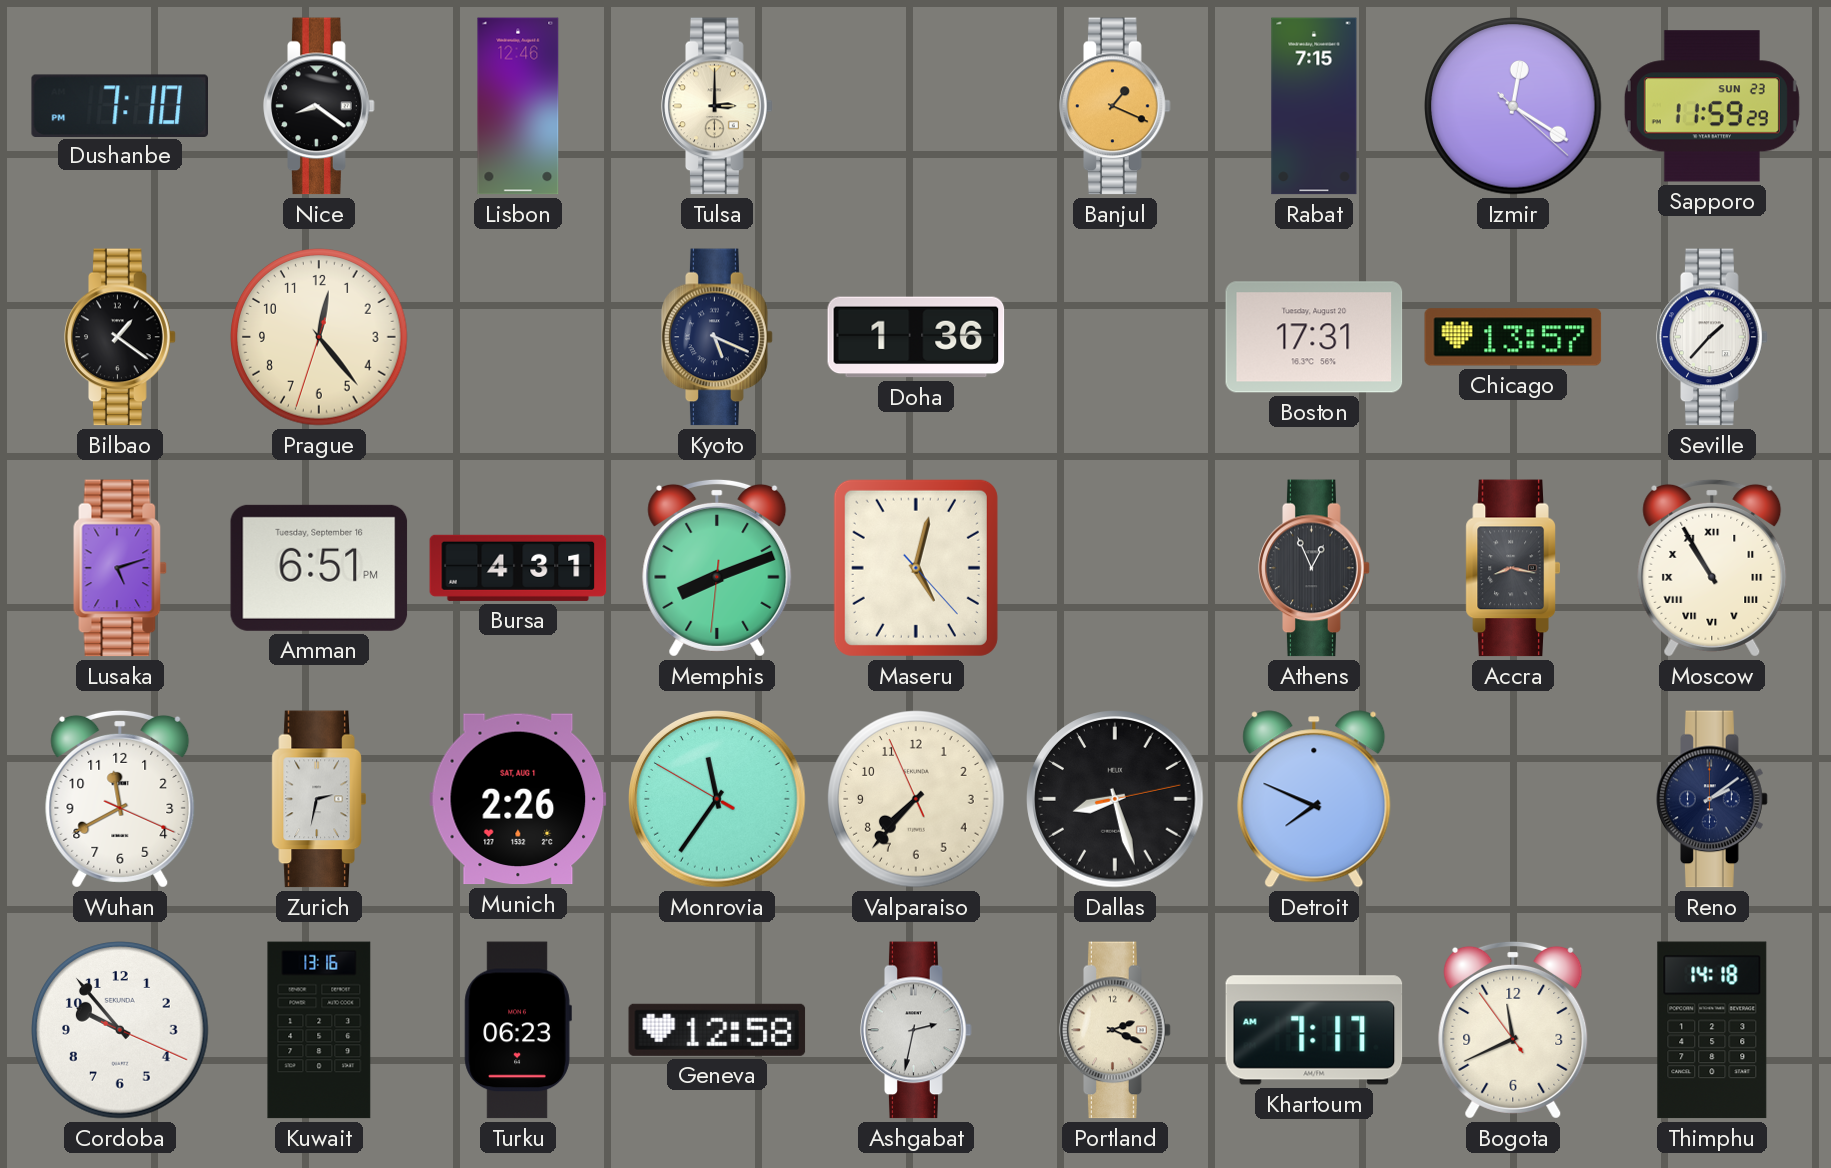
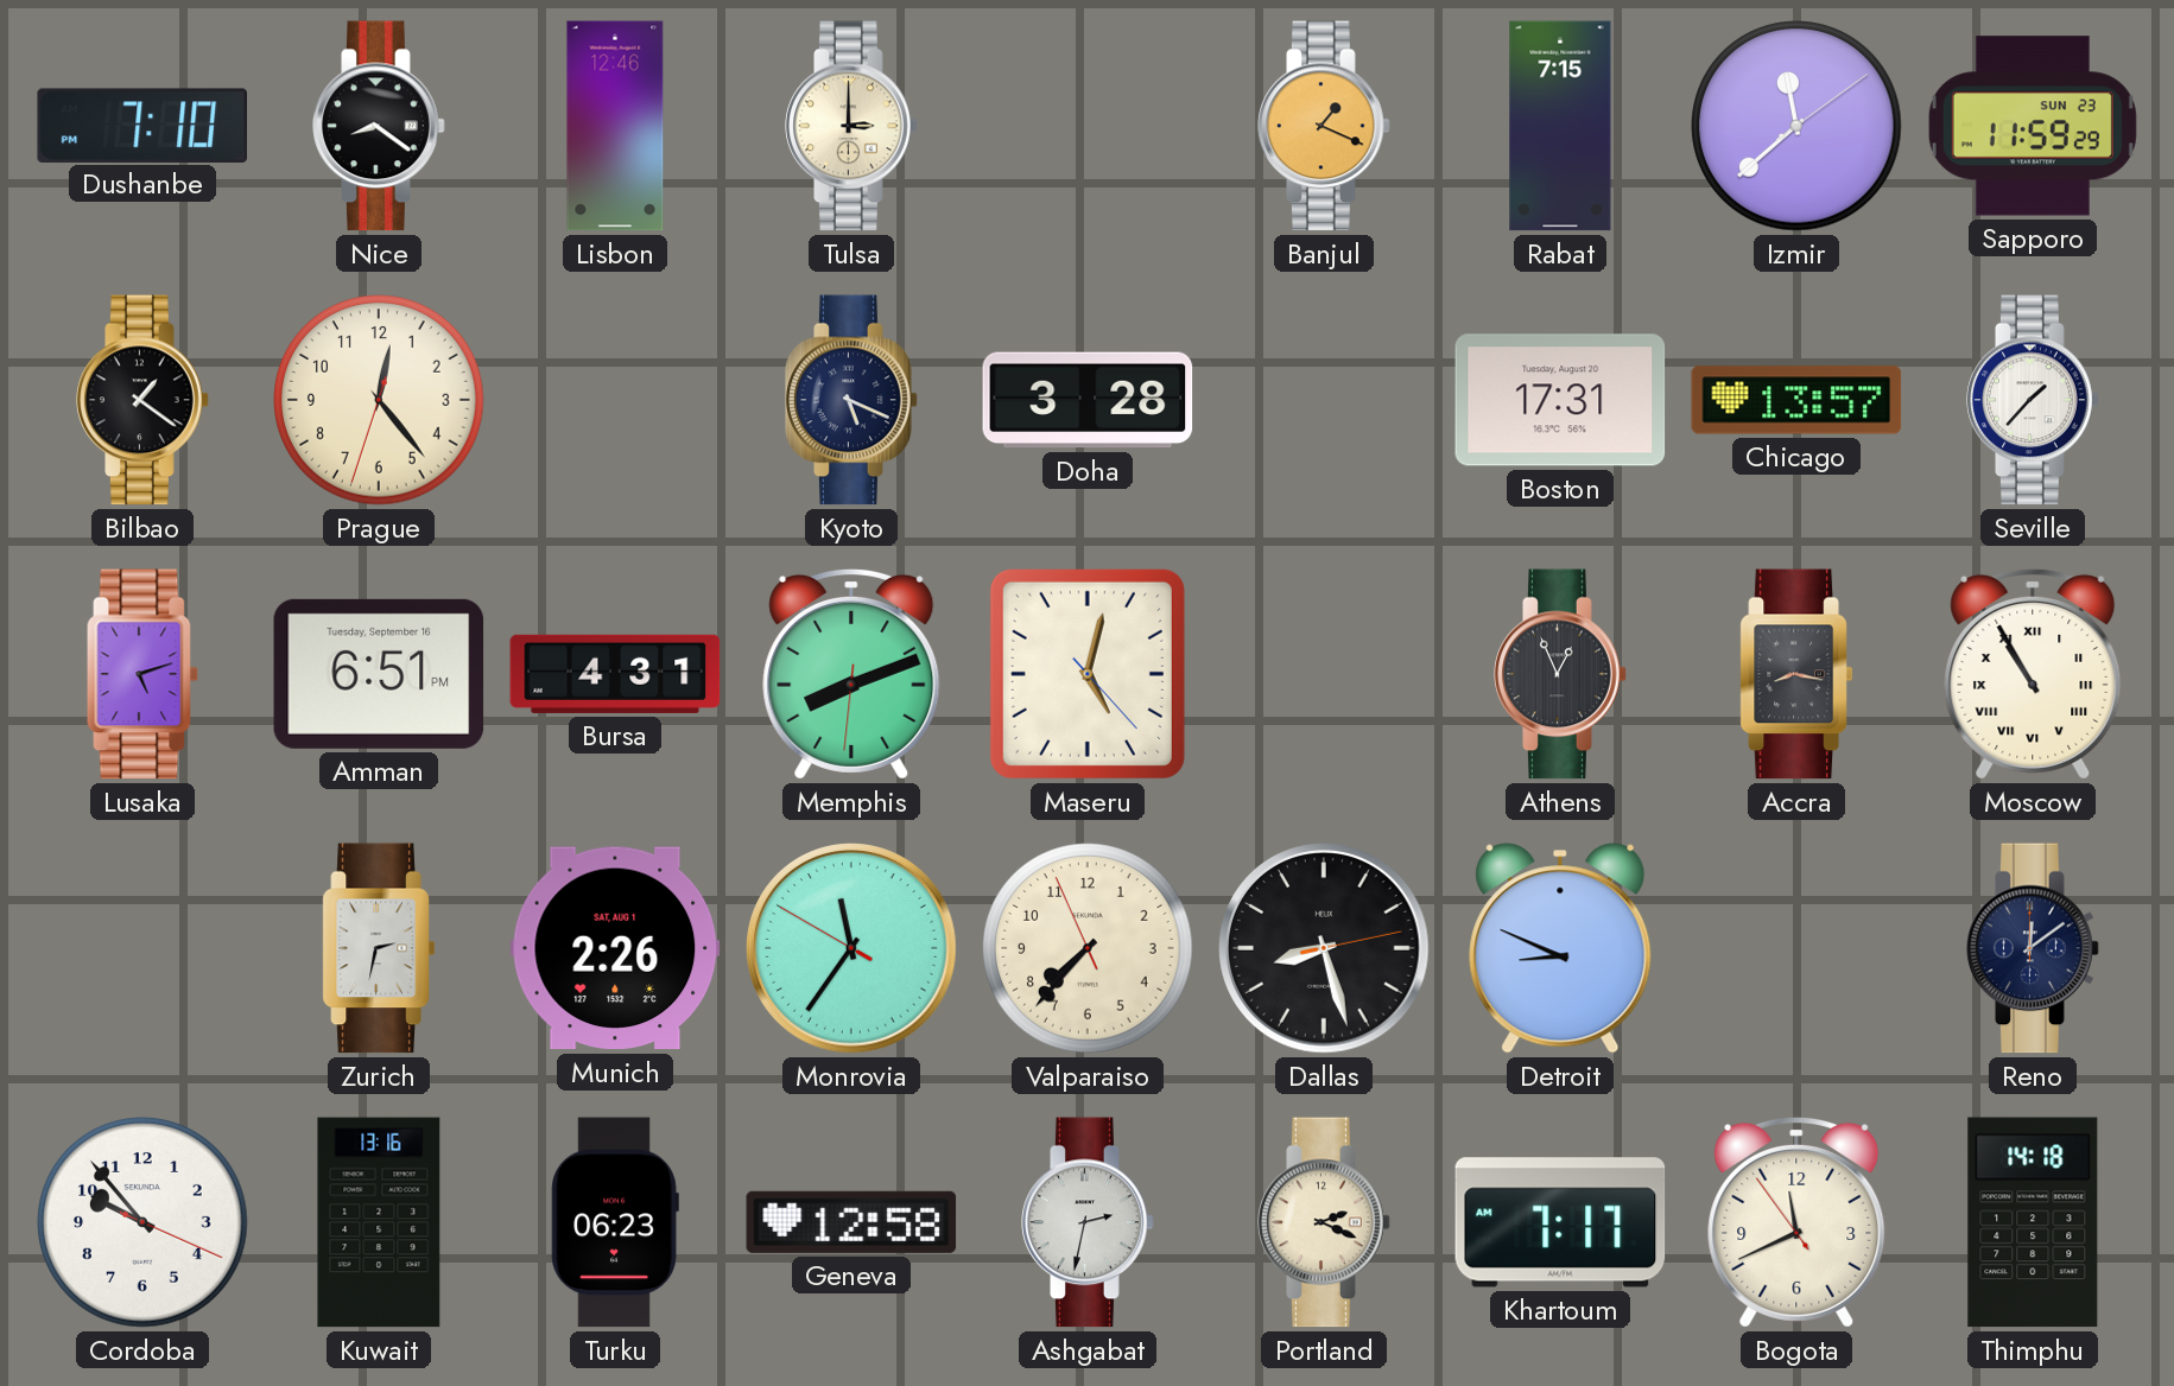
Izmir: 12:20 -> 11:38 (1796, 126)
Doha: 1:36 -> 3:28 (1088, 400)
Wuhan: 11:40 -> none (120, 799)
Detroit: 7:49 -> 8:49 (1560, 948)
Reno: 2:09 -> 12:09 (2033, 948)
